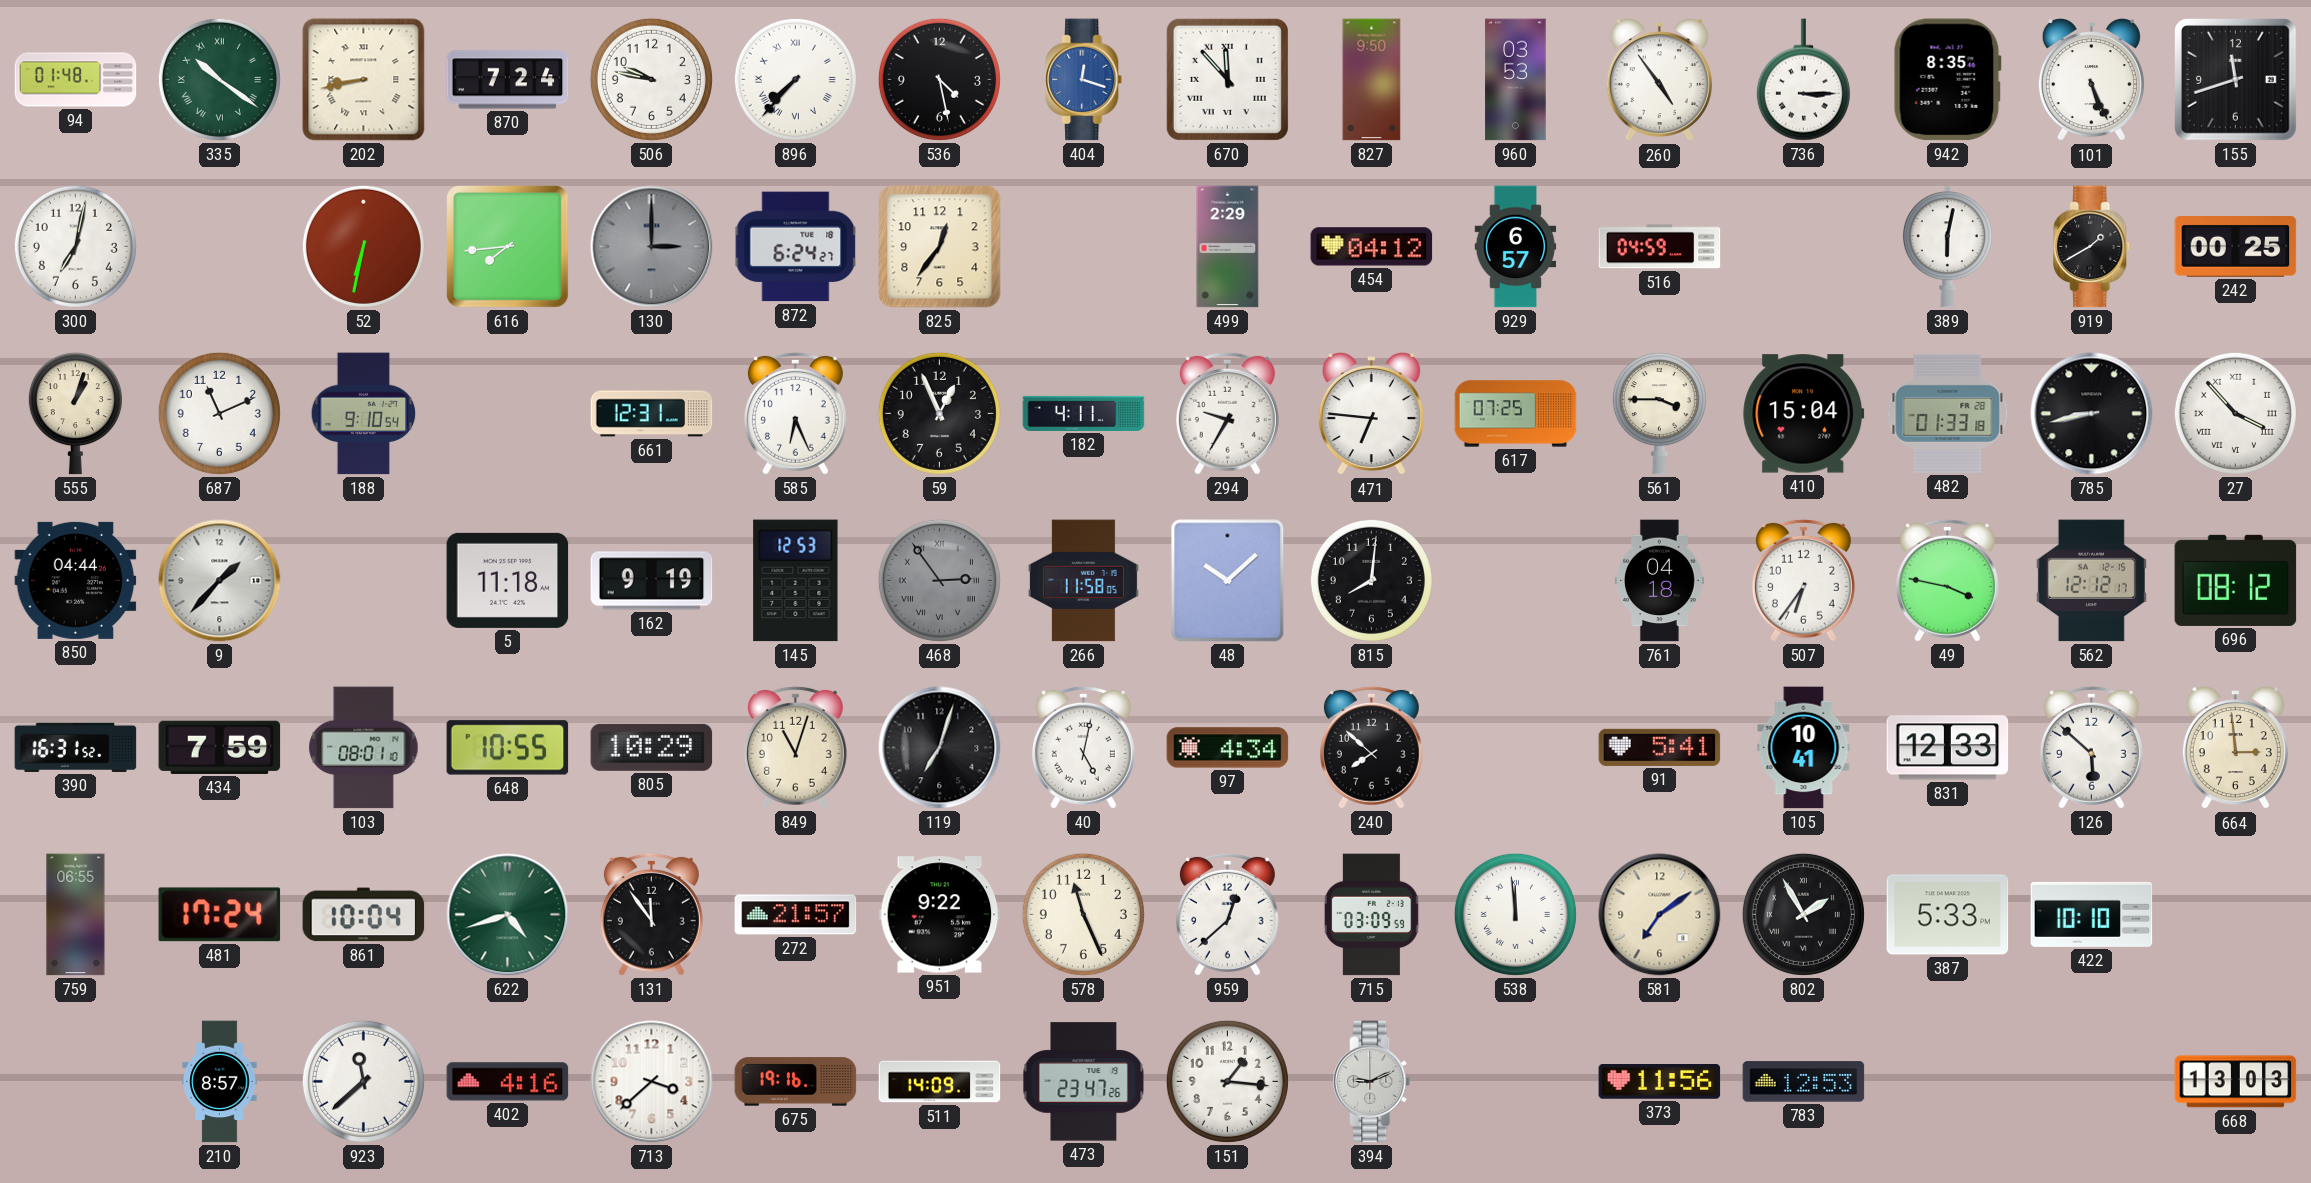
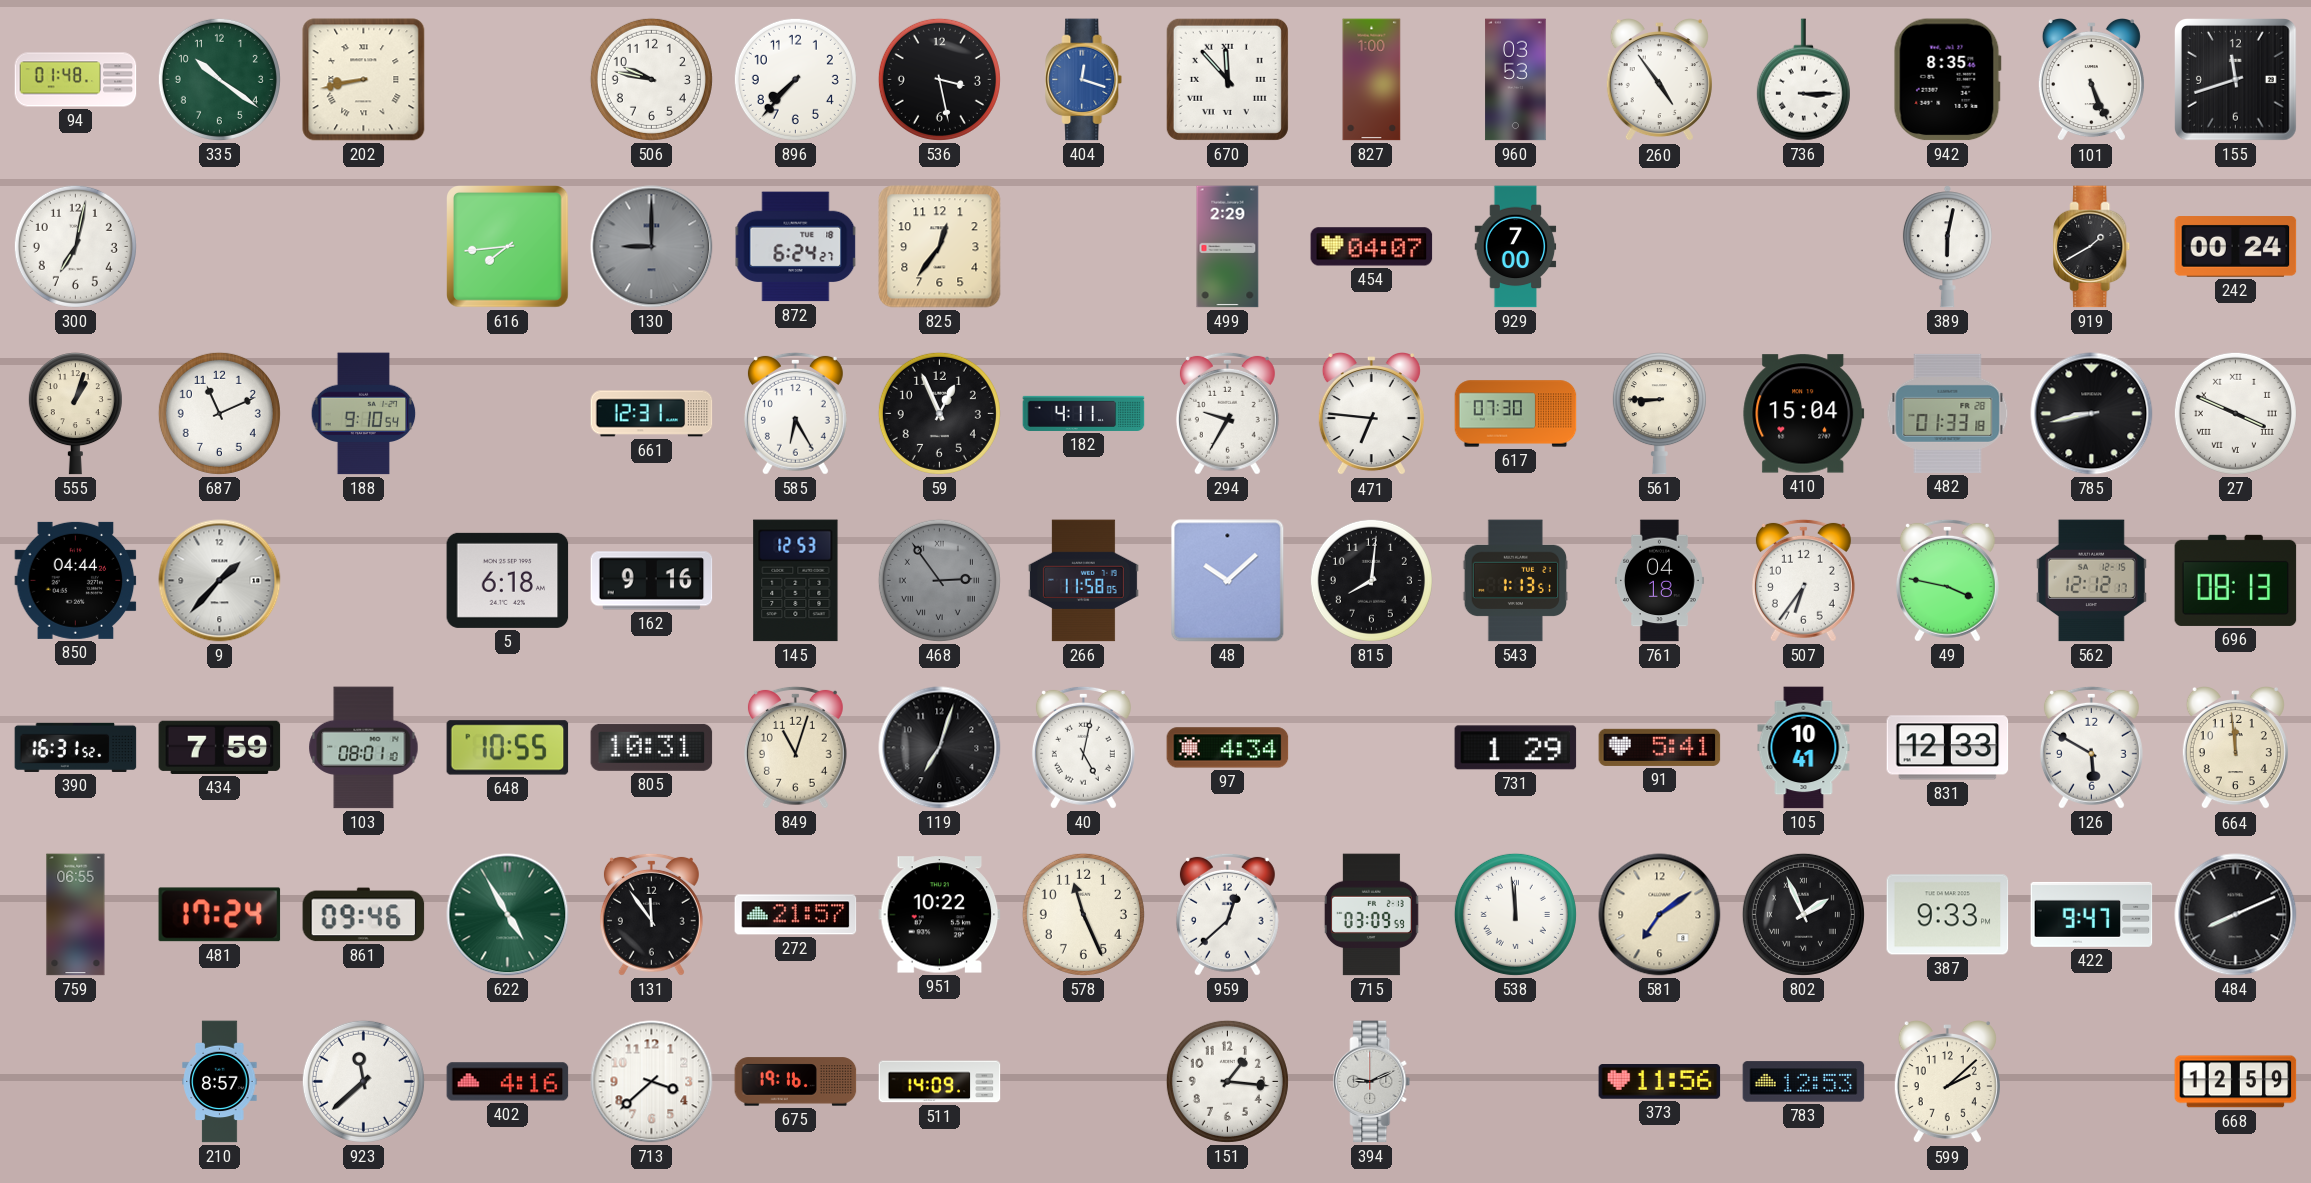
335 numerals: Roman -> Arabic (219, 79)
870: 7:24 -> none (508, 80)
896 numerals: Roman -> Arabic (795, 79)
536: 4:28 -> 3:28 (939, 79)
827: 9:50 -> 1:00 (1372, 80)
52: 6:32 -> none (363, 246)
130: 3:00 -> 9:00 (652, 247)
454: 04:12 -> 04:07 (1372, 247)
929: 6:57 -> 7:00 (1516, 247)
516: 04:59 -> none (1660, 247)
242: 00:25 -> 00:24 (2236, 247)
585: 6:26 -> 6:25 (795, 413)
617: 07:25 -> 07:30 (1516, 414)
561: 3:45 -> 8:45 (1659, 414)
27: 3:53 -> 3:49 (2235, 413)
5: 11:18 -> 6:18 (508, 580)
162: 9:19 -> 9:16 (652, 581)
543: none -> 1:13 (1515, 581)
696: 08:12 -> 08:13 (2236, 580)
805: 10:29 -> 10:31 (652, 747)
240: 7:52 -> none (1371, 747)
731: none -> 1:29 (1516, 748)
126: 5:52 -> 5:50 (2091, 747)
664: 2:59 -> 11:59 (2235, 749)
861: 10:04 -> 09:46 (364, 915)
622: 4:42 -> 4:55 (508, 915)
951: 9:22 -> 10:22 (940, 915)
802: 1:55 -> 1:56 (1803, 914)
387: 5:33 -> 9:33 (1948, 915)
422: 10:10 -> 9:47 (2092, 914)
484: none -> 8:11 (2236, 915)
473: 23:47 -> none (1084, 1082)
599: none -> 2:08 (1947, 1083)
668: 13:03 -> 12:59 (2236, 1082)
